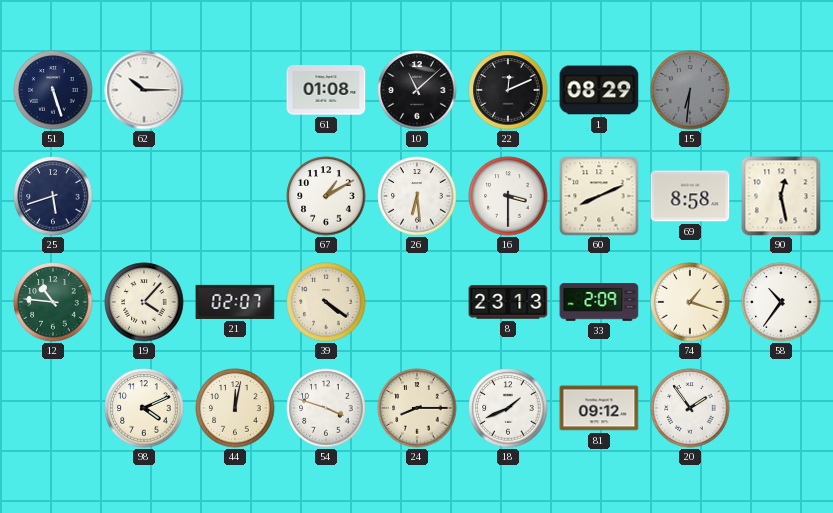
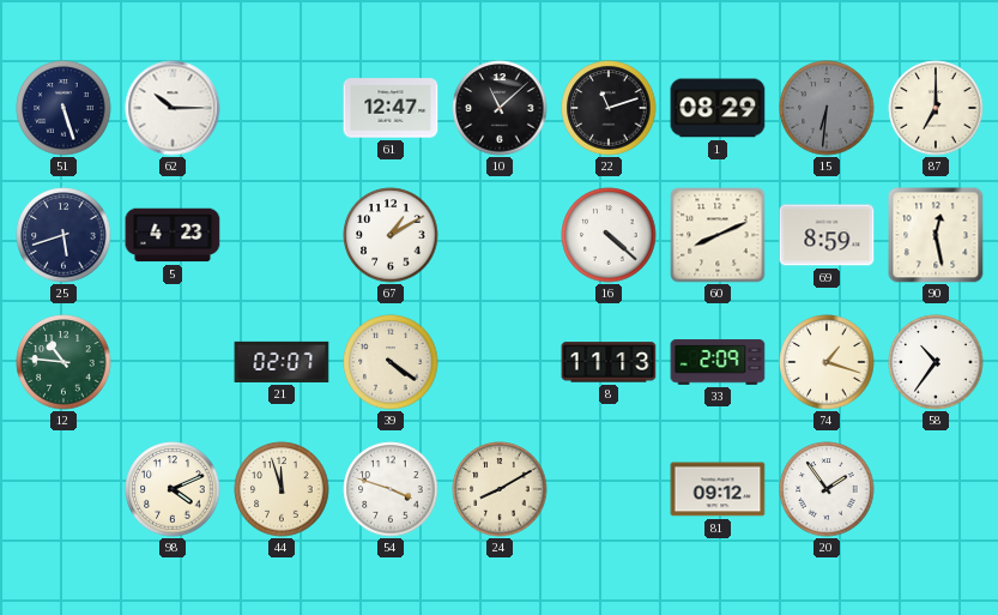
61: 01:08 -> 12:47 (391, 108)
22: 12:11 -> 11:12 (609, 108)
87: none -> 7:00 (936, 108)
5: none -> 4:23 (173, 235)
26: 6:29 -> none (417, 196)
16: 3:30 -> 4:22 (609, 235)
69: 8:58 -> 8:59 (827, 235)
19: 4:07 -> none (144, 302)
8: 23:13 -> 11:13 (609, 362)
44: 12:02 -> 11:57 (282, 489)
24: 8:15 -> 8:10 (500, 489)
18: 1:41 -> none (508, 408)
